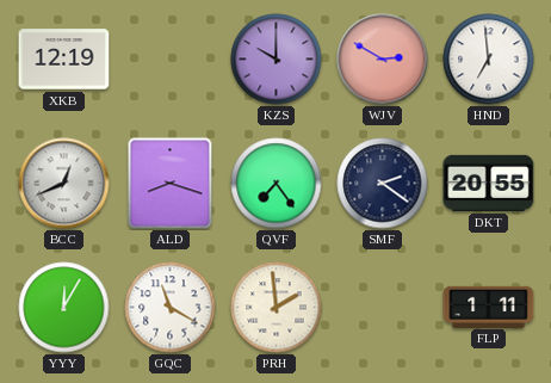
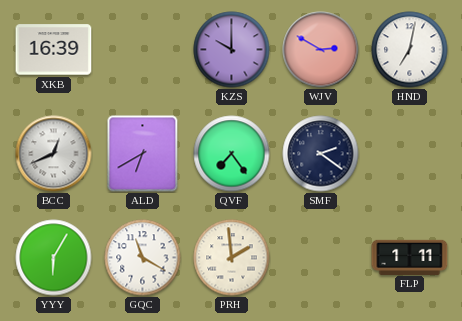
XKB: 12:19 -> 16:39 (54, 50)
HND: 6:59 -> 7:02 (410, 50)
ALD: 8:18 -> 6:40 (143, 154)
DKT: 20:55 -> none (489, 183)
YYY: 12:05 -> 6:05 (54, 258)
